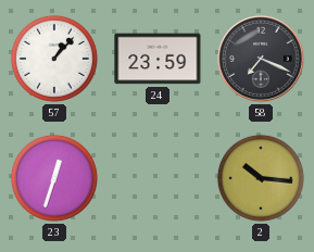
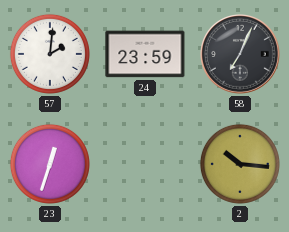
57: 1:07 -> 2:01 (50, 54)
58: 7:19 -> 7:04 (241, 55)
